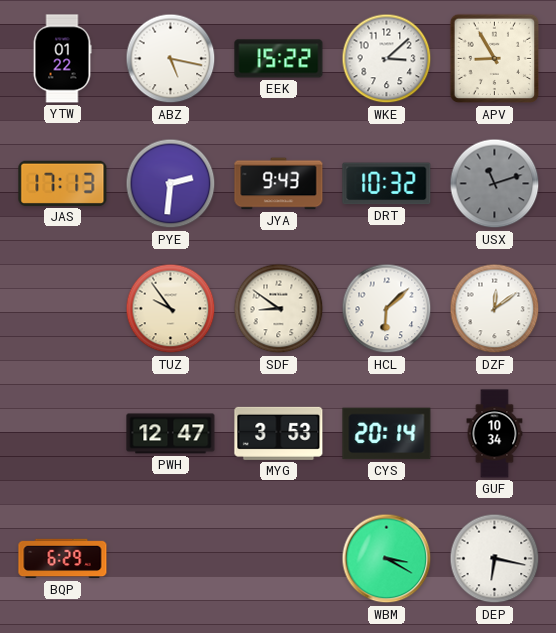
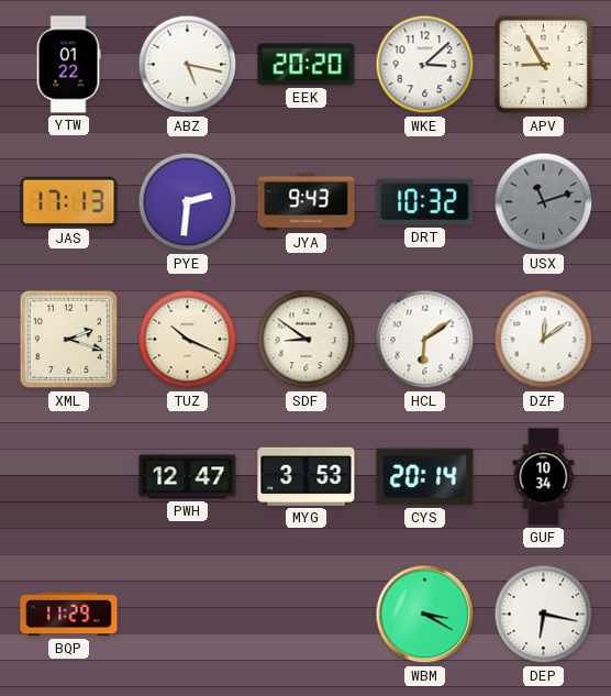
EEK: 15:22 -> 20:20 (307, 65)
XML: none -> 2:18 (69, 340)
TUZ: 9:54 -> 10:19 (188, 340)
HCL: 6:08 -> 6:09 (425, 340)
BQP: 6:29 -> 11:29 (69, 615)
